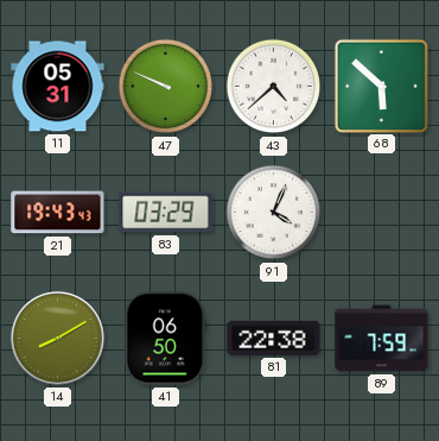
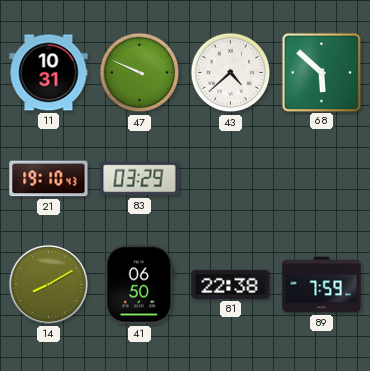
11: 05:31 -> 10:31 (49, 73)
21: 19:43 -> 19:10 (49, 179)
91: 4:04 -> none (274, 213)
